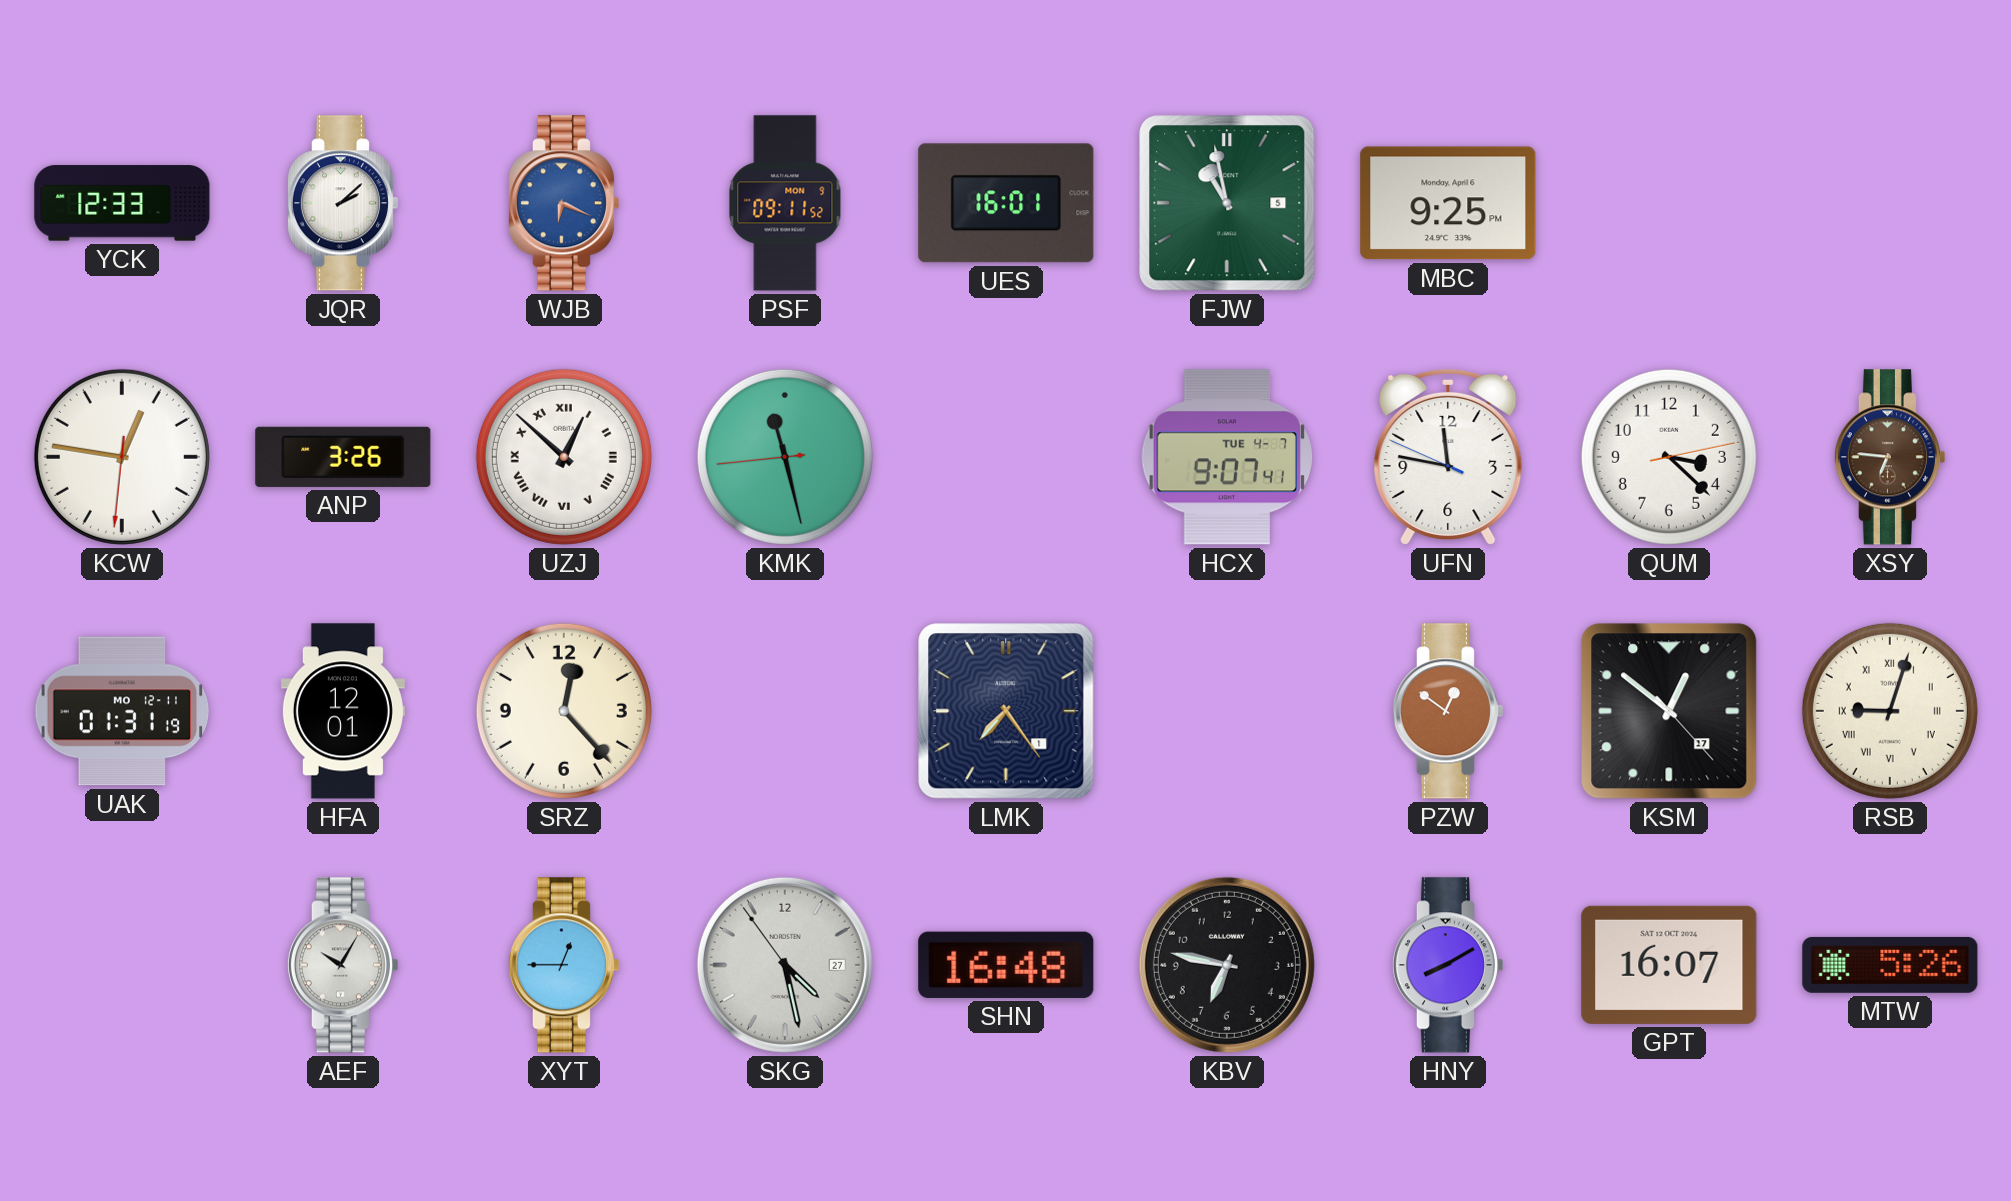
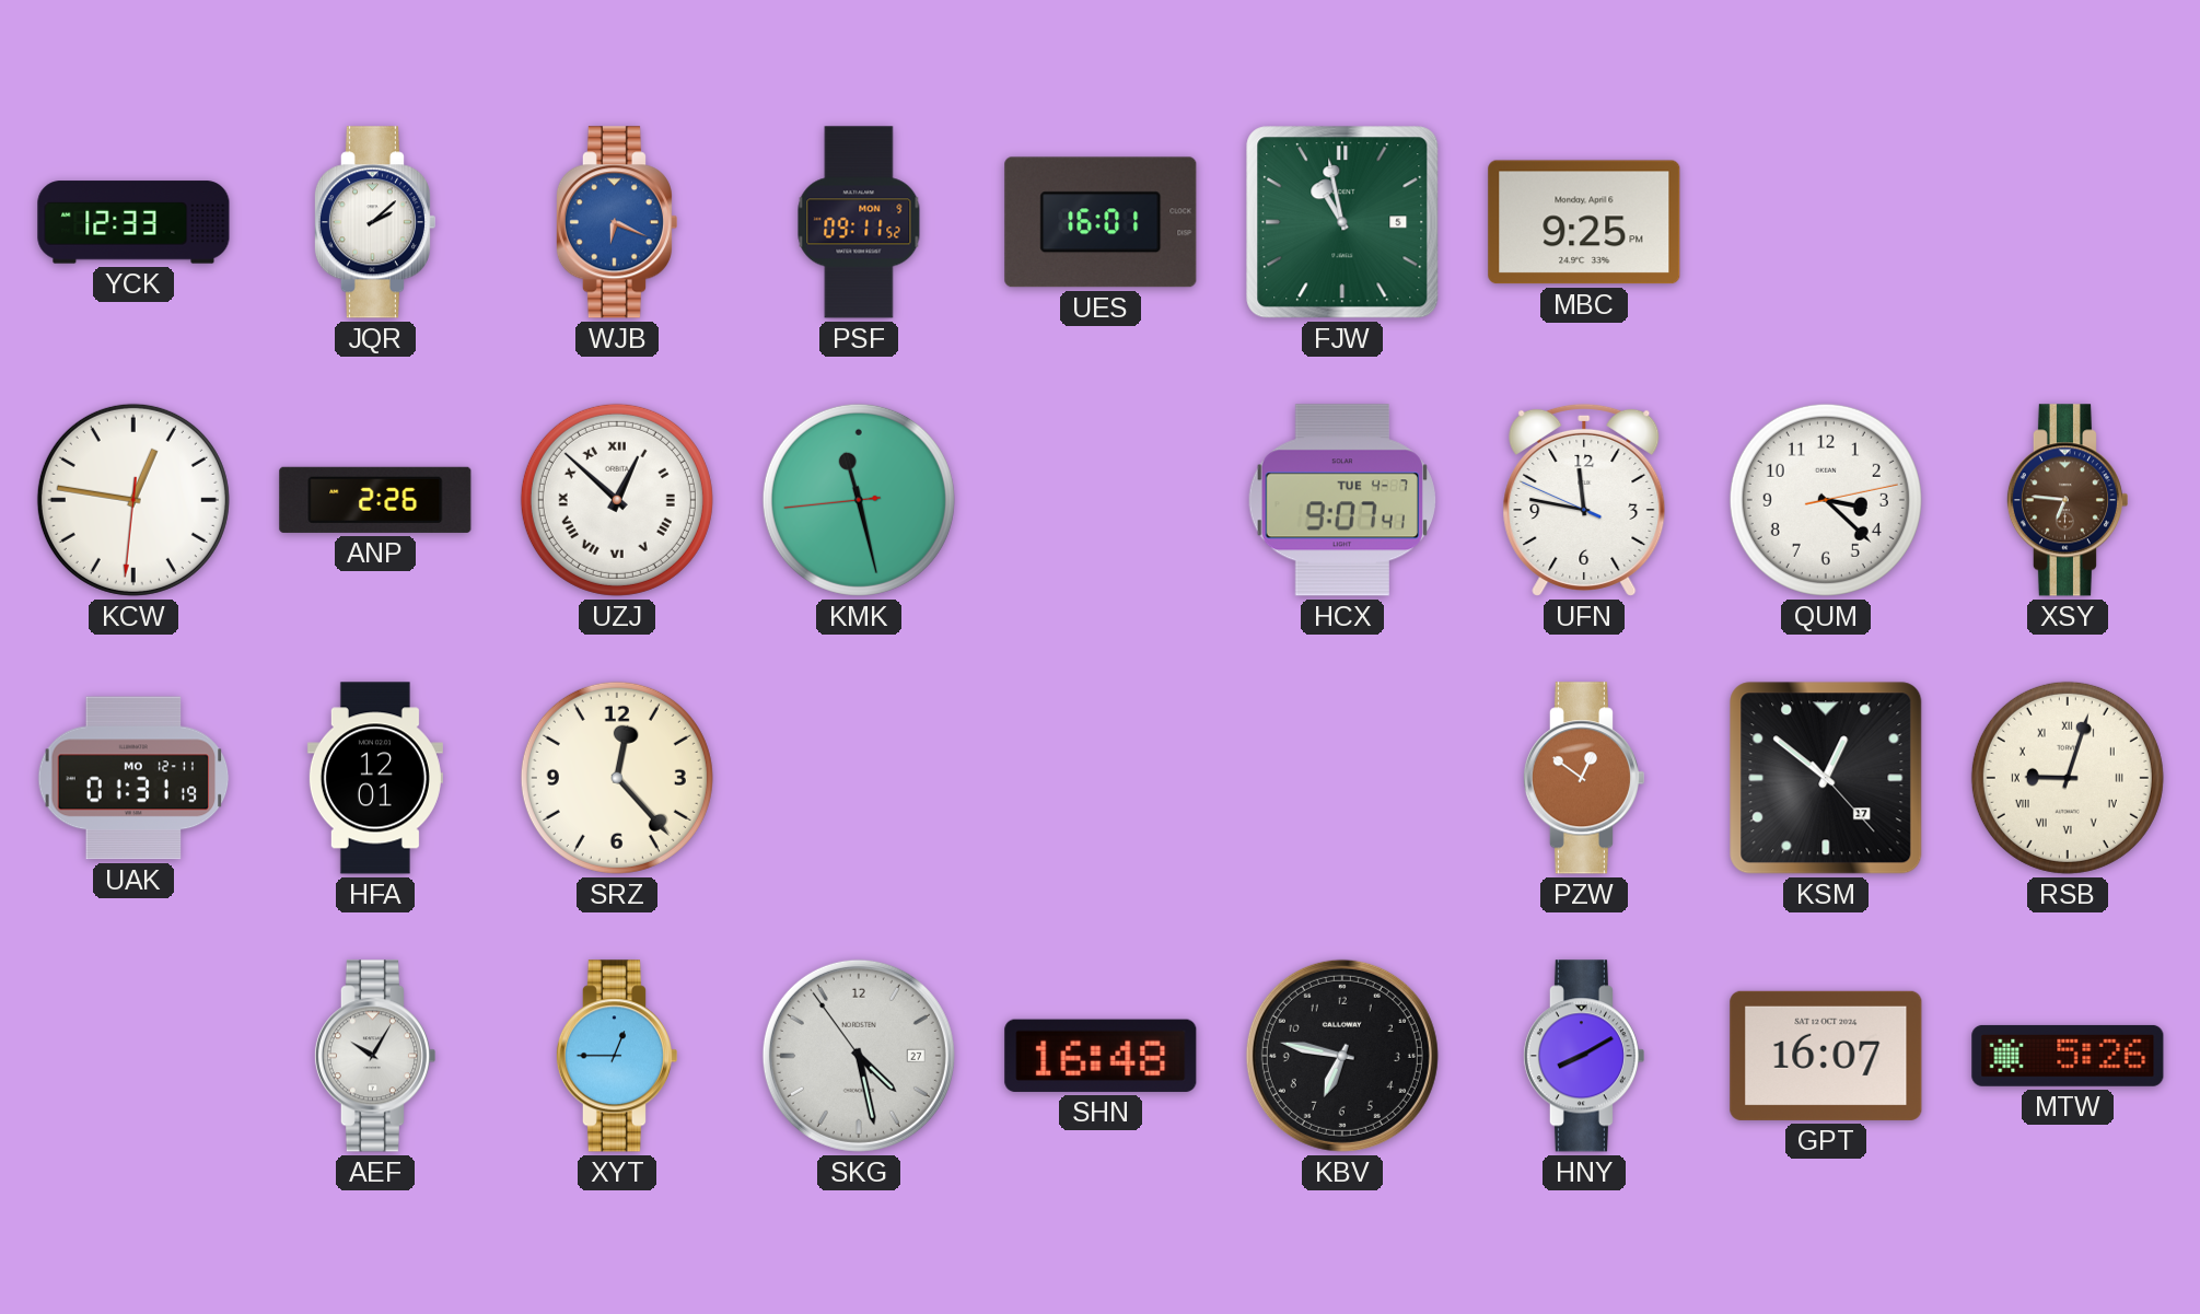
ANP: 3:26 -> 2:26 (375, 500)
LMK: 7:24 -> none (1006, 711)
